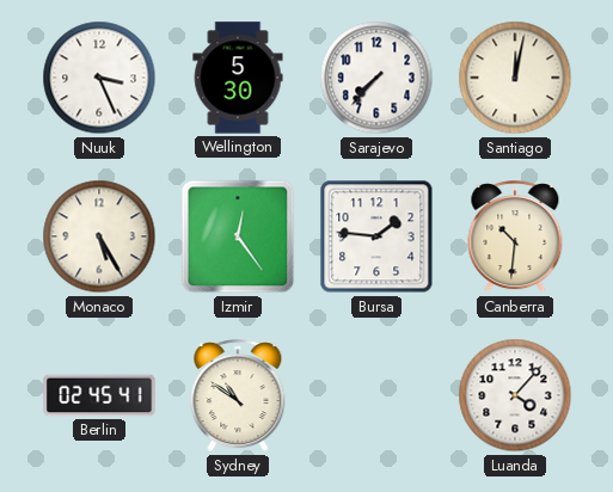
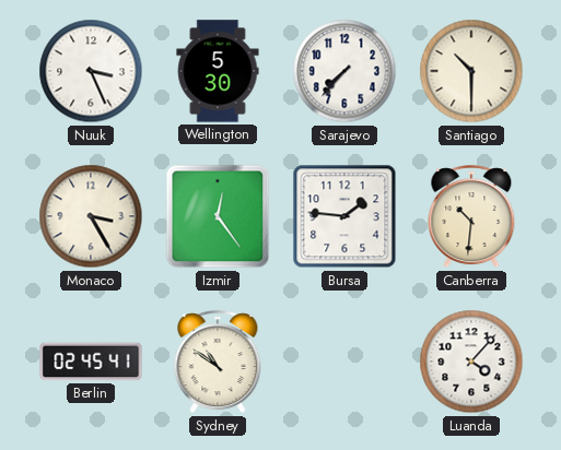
Santiago: 12:02 -> 10:30 (471, 71)
Monaco: 5:25 -> 3:25 (91, 216)
